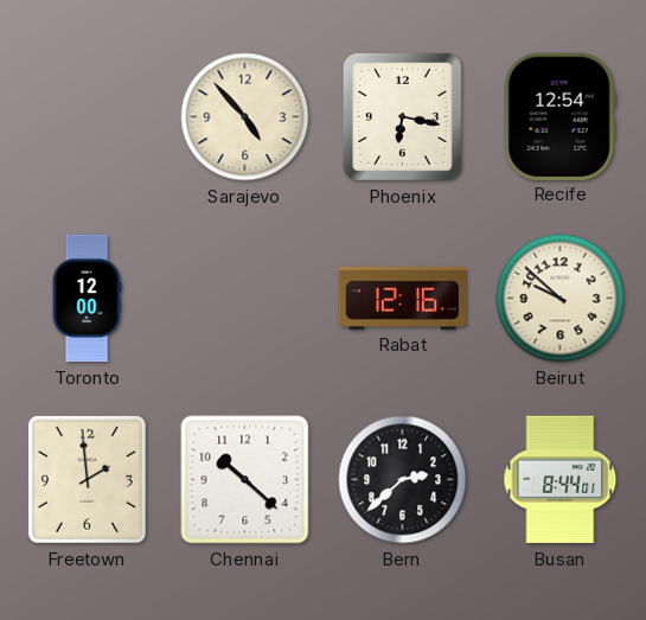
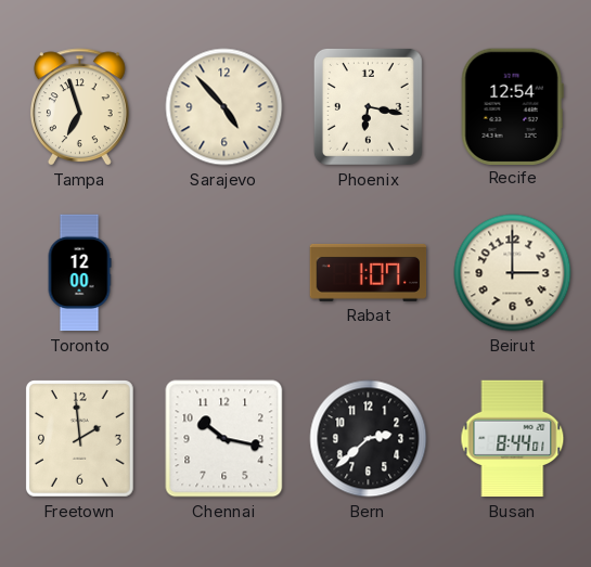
Tampa: none -> 6:57 (79, 107)
Rabat: 12:16 -> 1:07 (369, 272)
Beirut: 9:52 -> 3:00 (513, 273)
Chennai: 10:22 -> 10:17 (224, 439)
